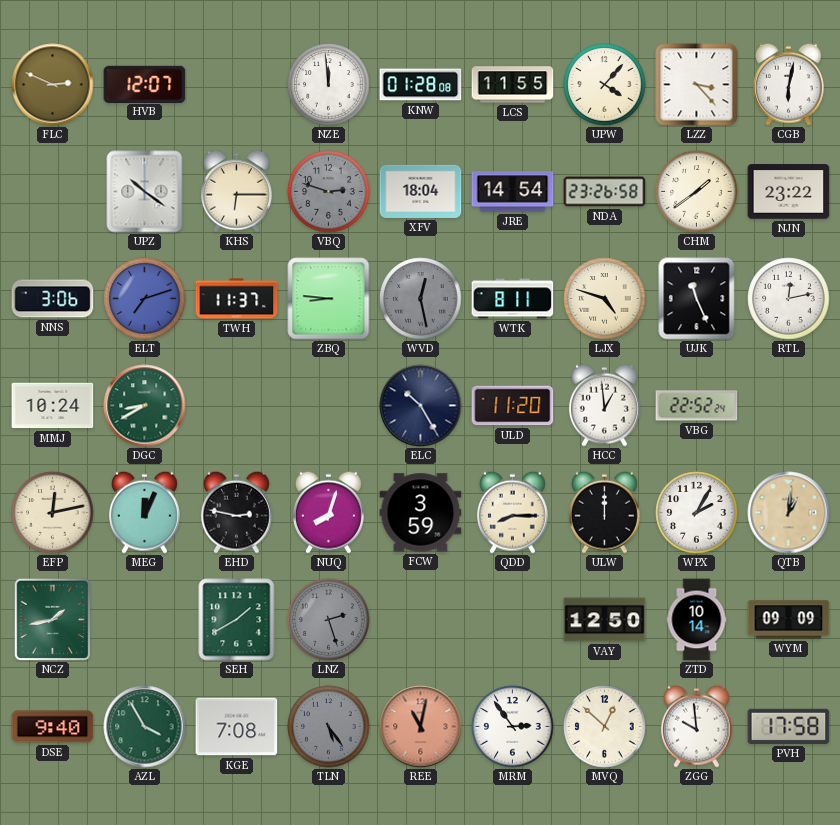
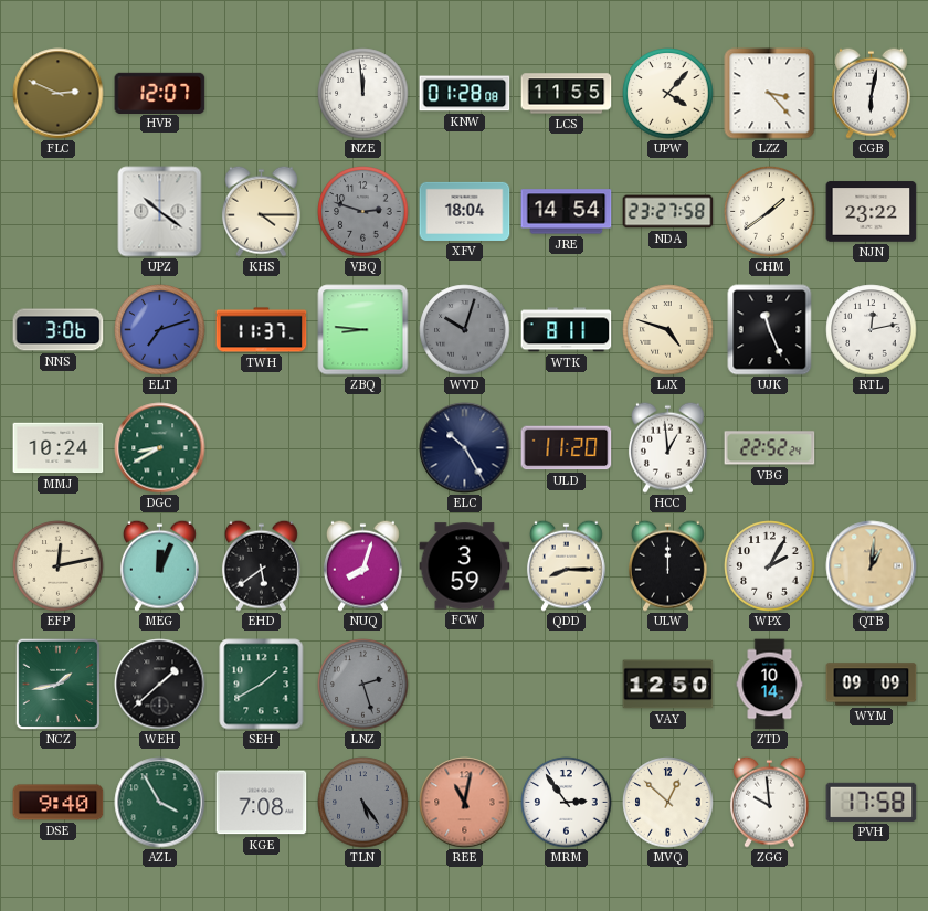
KHS: 6:15 -> 4:15 (261, 211)
NDA: 23:26 -> 23:27 (668, 212)
WVD: 12:28 -> 10:03 (465, 330)
EHD: 2:47 -> 5:39 (261, 565)
WEH: none -> 1:38 (160, 685)
